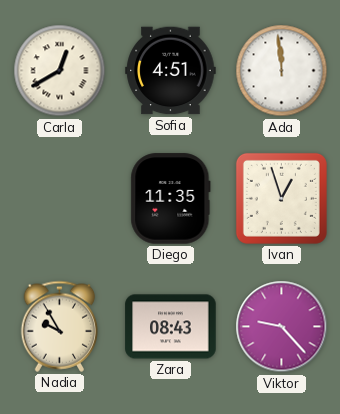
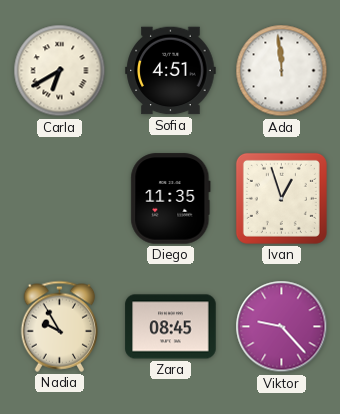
Carla: 12:40 -> 6:40 (60, 71)
Zara: 08:43 -> 08:45 (171, 327)
